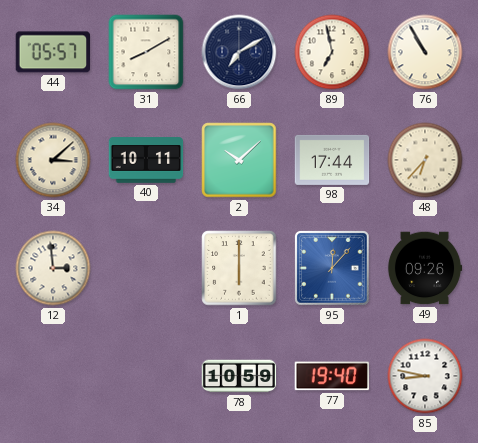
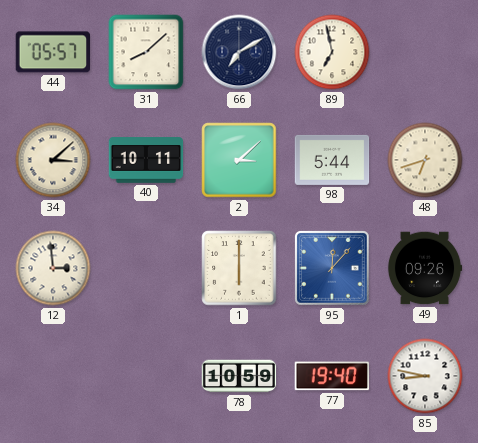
31: 8:10 -> 8:08 (146, 52)
76: 10:55 -> none (425, 52)
2: 10:08 -> 3:08 (239, 160)
98: 17:44 -> 5:44 (332, 160)
48: 6:37 -> 6:42 (425, 160)
